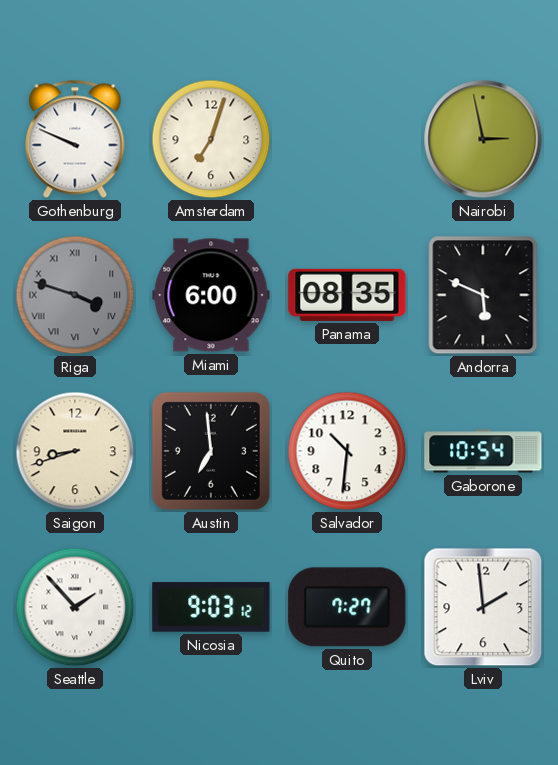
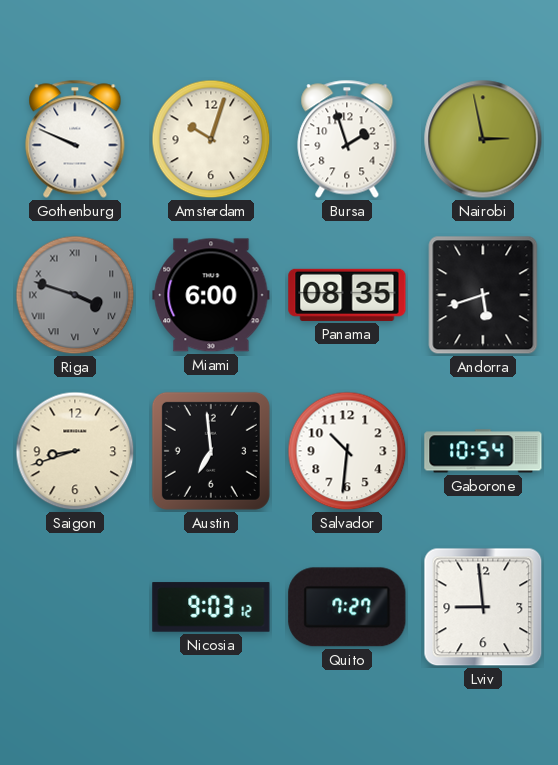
Amsterdam: 7:03 -> 10:03 (211, 139)
Bursa: none -> 1:57 (347, 139)
Andorra: 5:49 -> 5:42 (483, 295)
Seattle: 1:53 -> none (75, 607)
Lviv: 1:59 -> 8:59 (483, 607)
